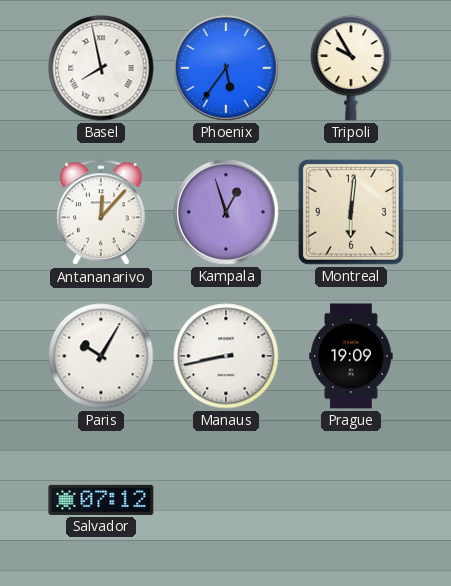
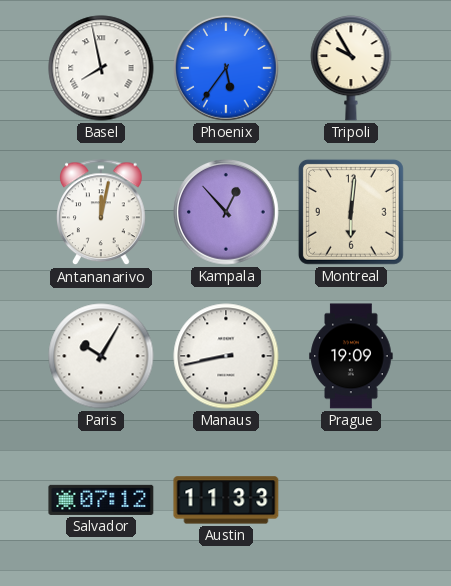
Antananarivo: 12:07 -> 12:02 (101, 213)
Kampala: 12:57 -> 12:53 (227, 213)
Austin: none -> 11:33 (226, 500)
